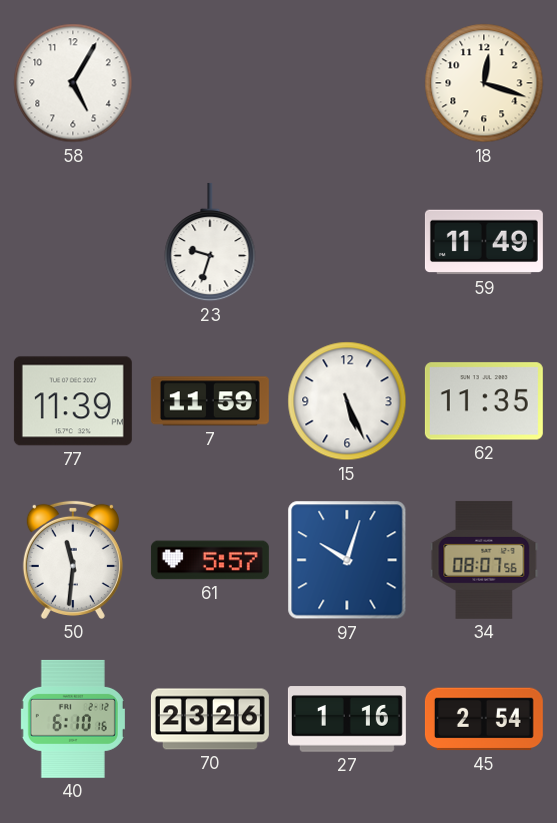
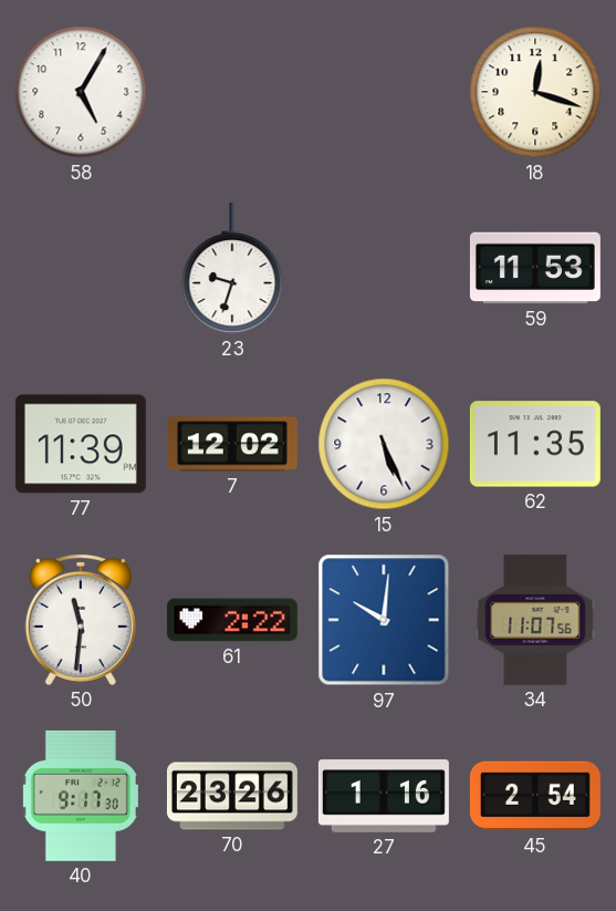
59: 11:49 -> 11:53 (535, 268)
7: 11:59 -> 12:02 (232, 444)
61: 5:57 -> 2:22 (232, 620)
97: 10:03 -> 10:01 (384, 620)
34: 08:07 -> 11:07 (535, 620)
40: 6:10 -> 9:17 (81, 796)
